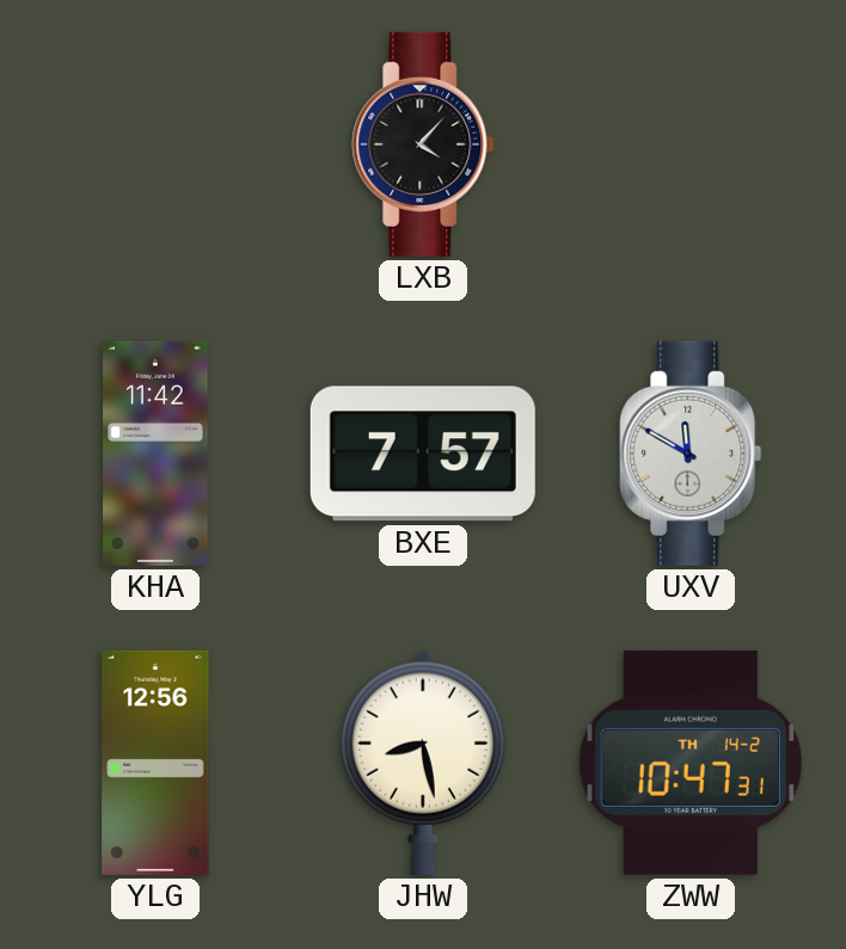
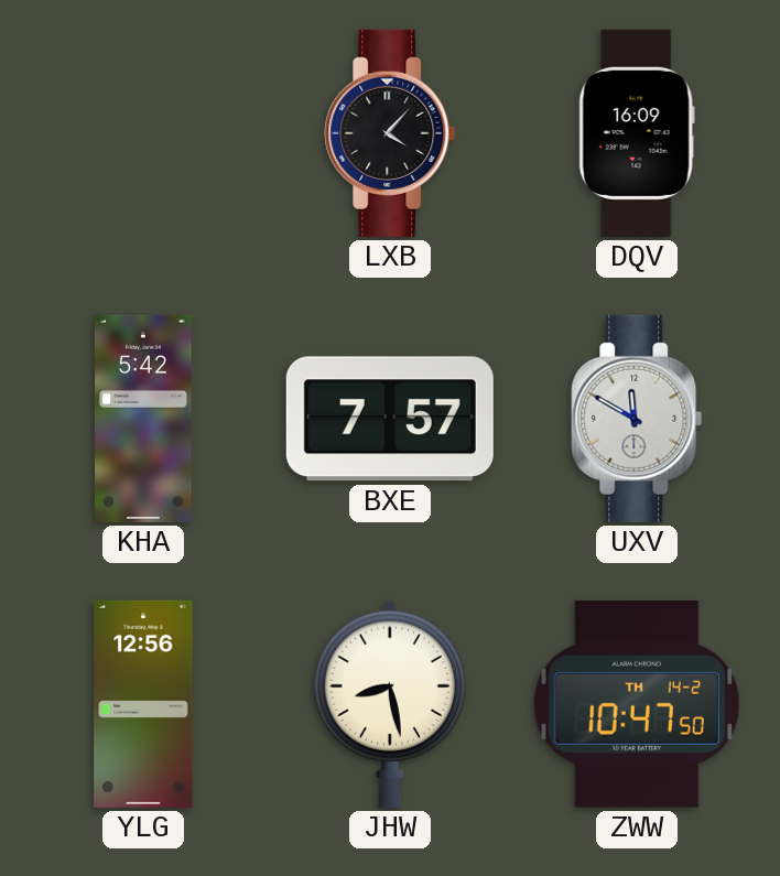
DQV: none -> 16:09 (637, 133)
KHA: 11:42 -> 5:42 (143, 419)
ZWW: 10:47:31 -> 10:47:50 (636, 704)
